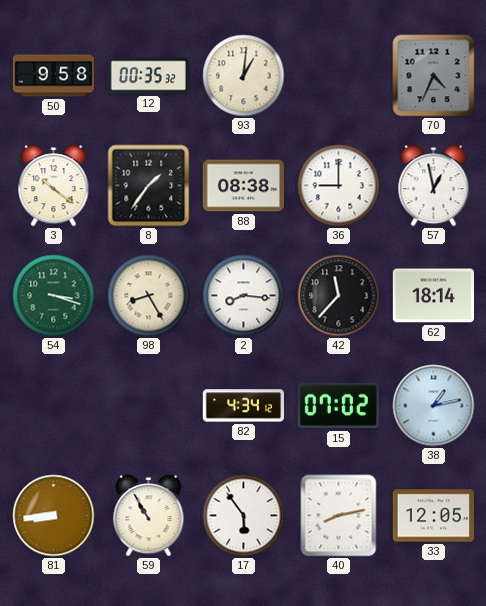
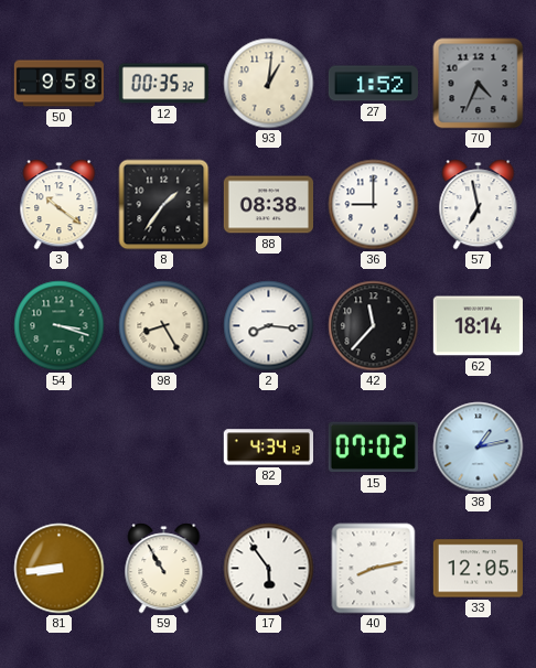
27: none -> 1:52 (373, 84)
57: 12:58 -> 6:58 (479, 205)
